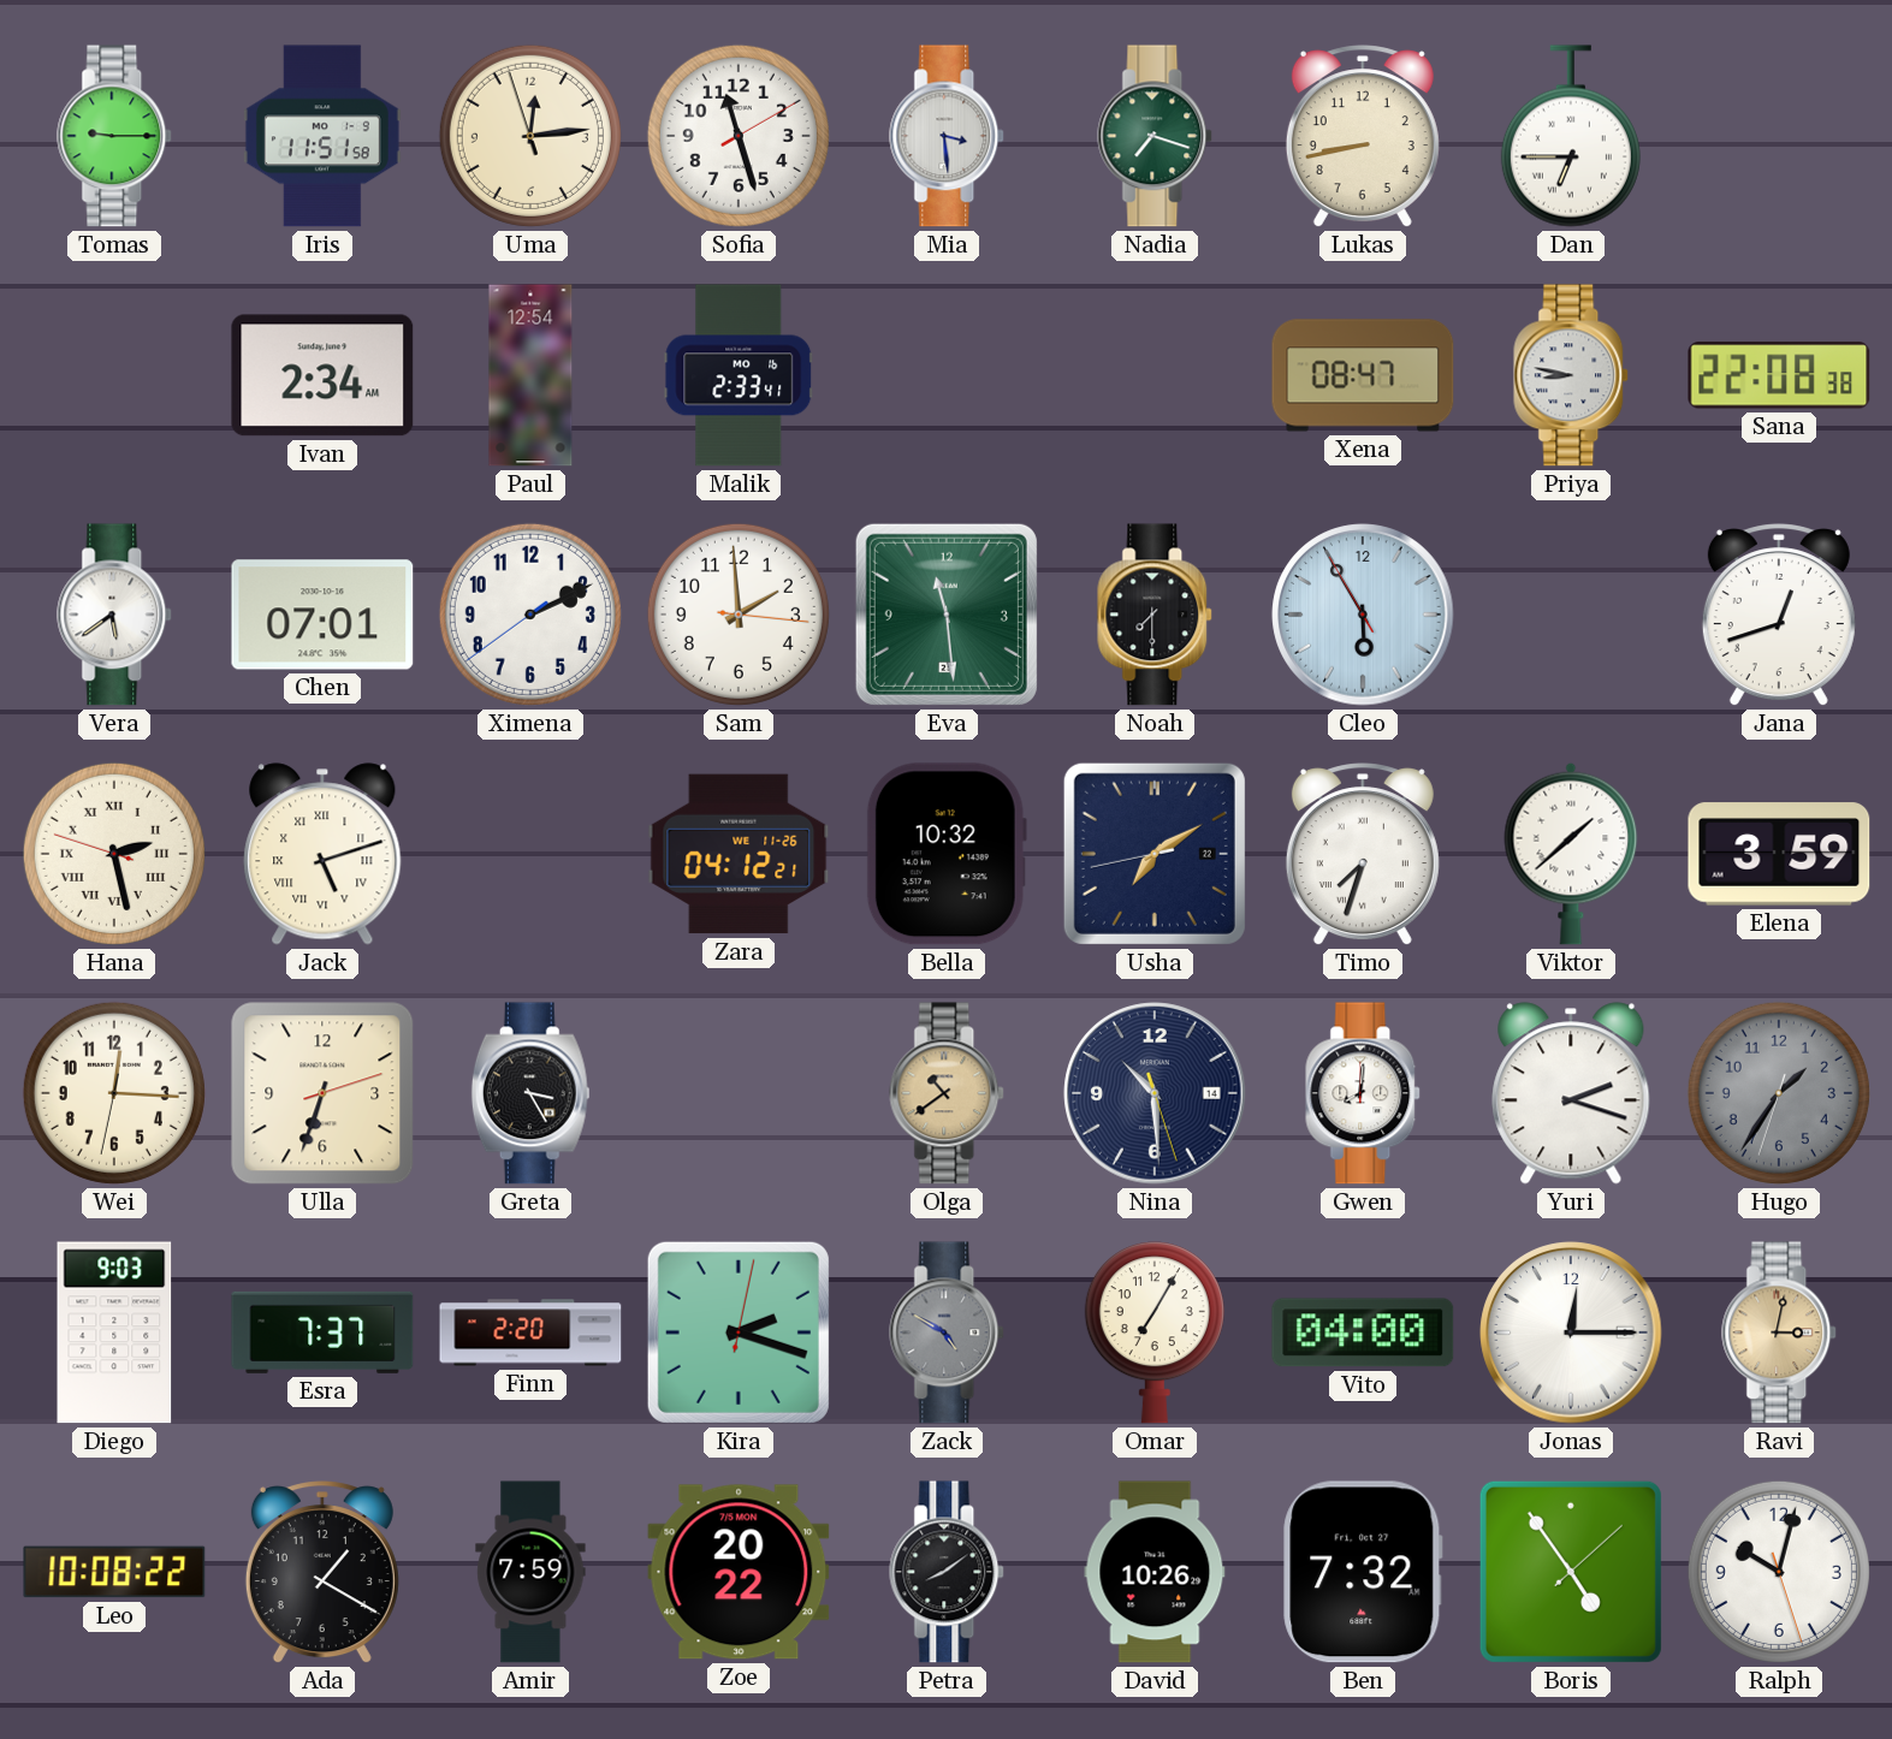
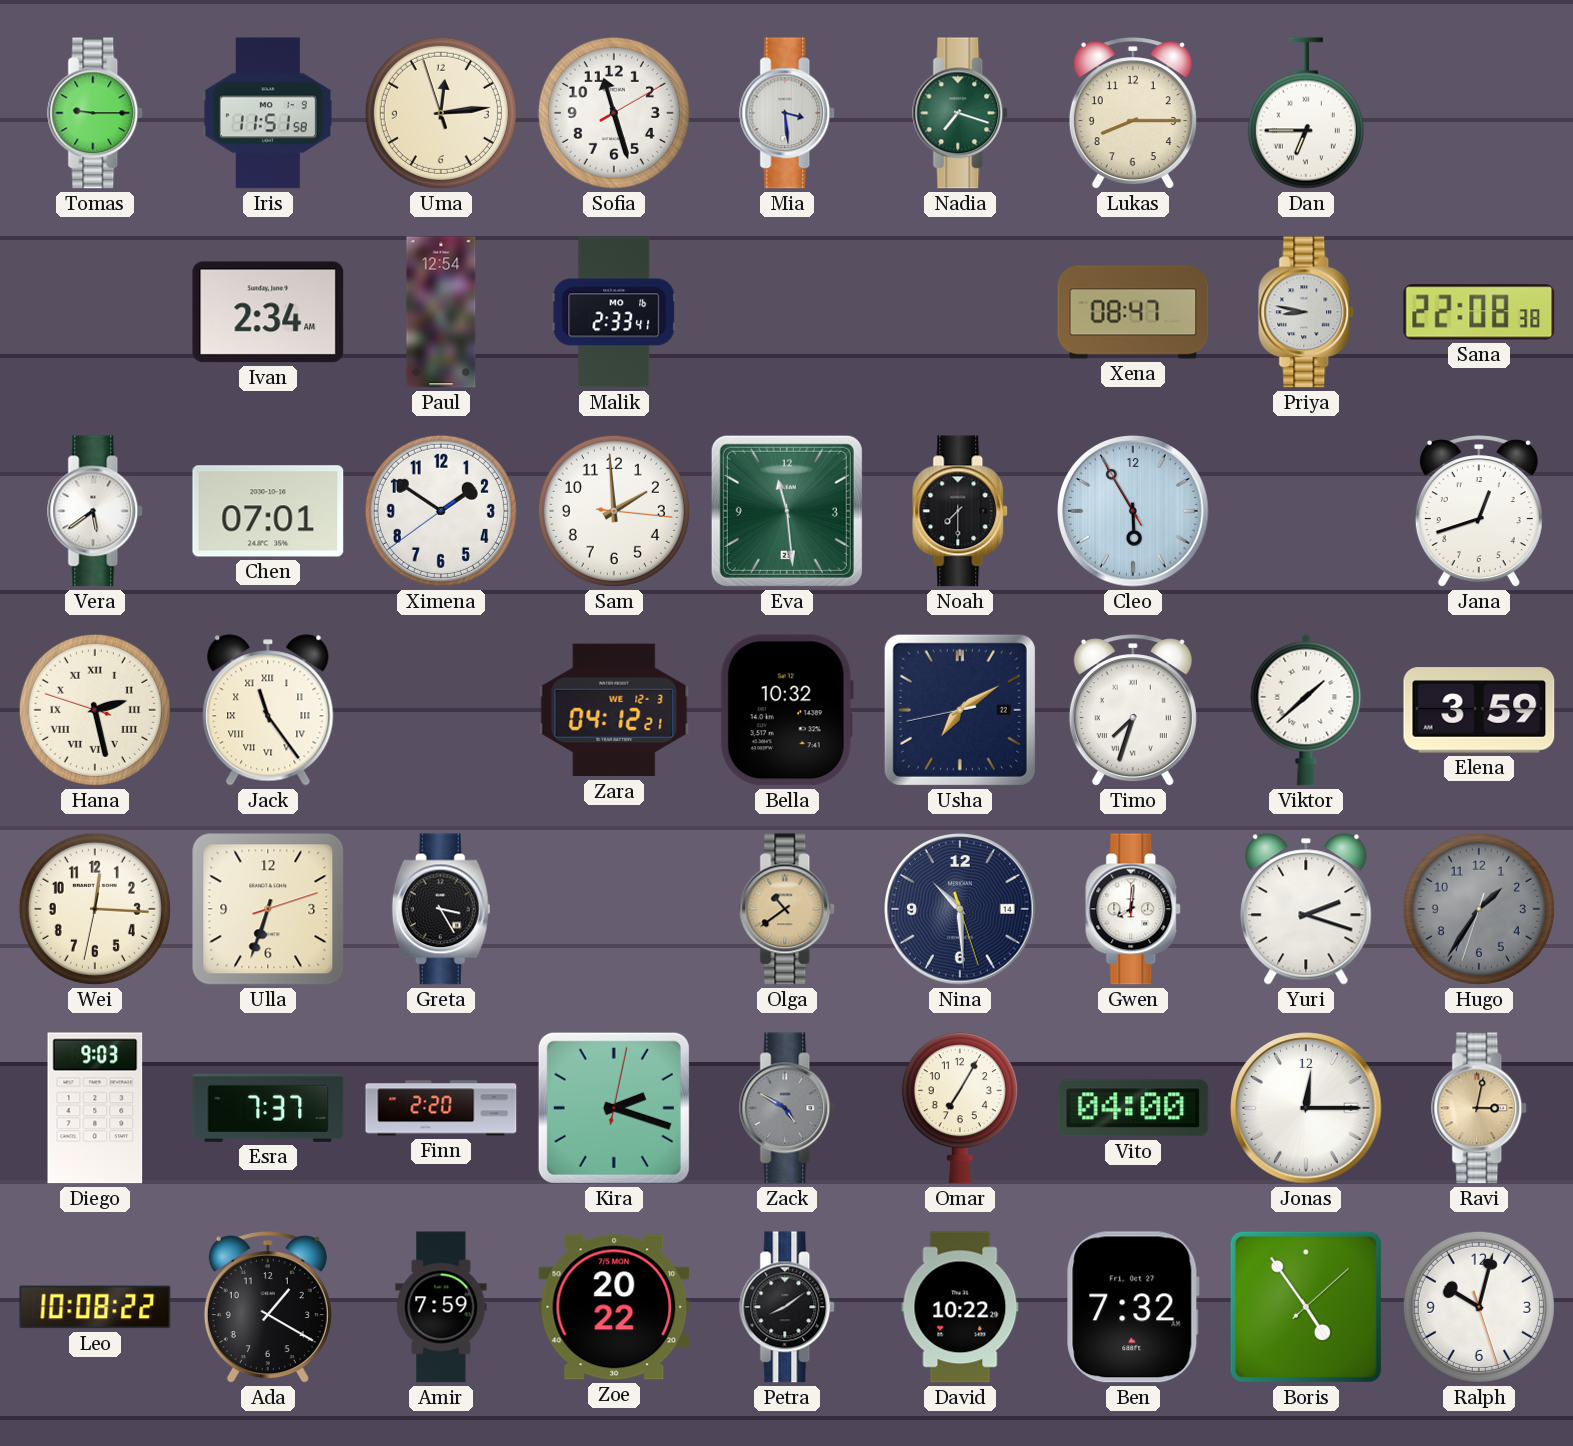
Lukas: 8:43 -> 8:15 (1133, 114)
Ximena: 2:10 -> 1:50 (441, 511)
Jack: 5:12 -> 11:24 (268, 710)
Zara date: WE 11-26 -> WE 12-3 (614, 710)
David: 10:26 -> 10:22 (960, 1307)
